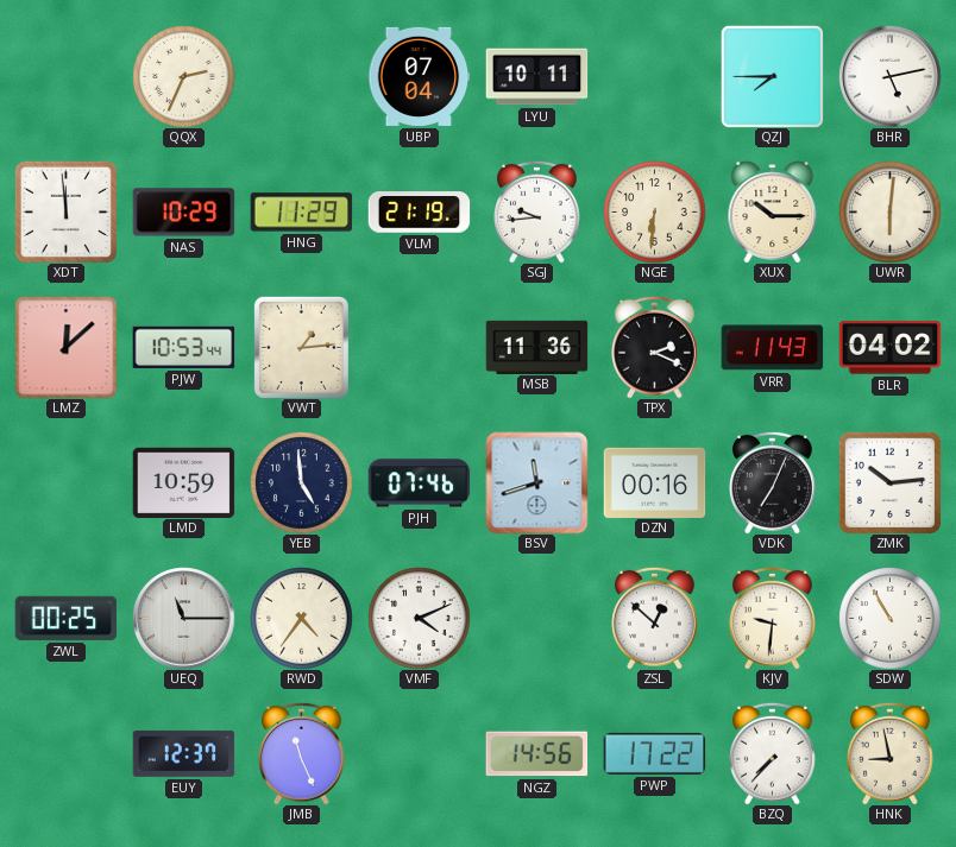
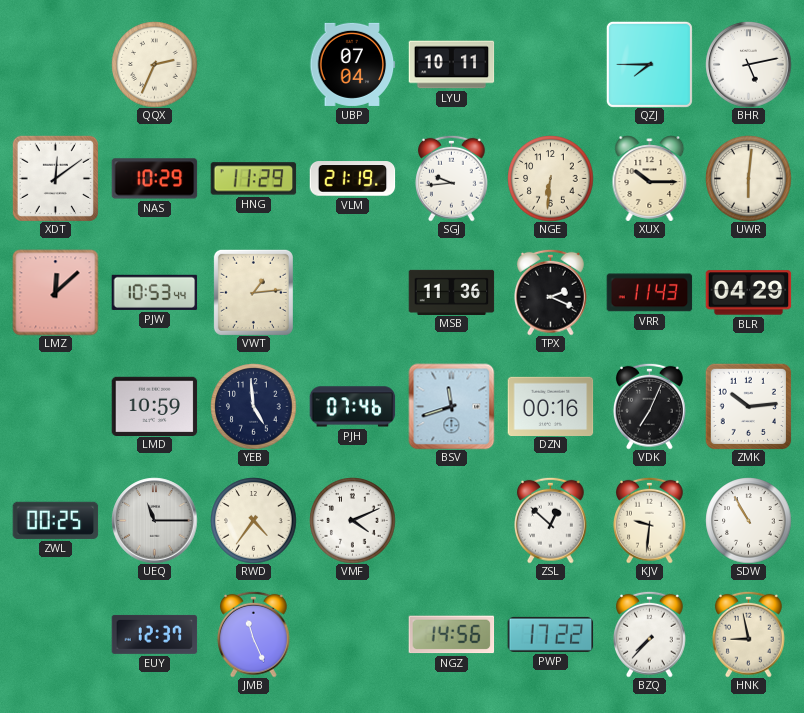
XDT: 11:59 -> 12:09 (55, 178)
BLR: 04:02 -> 04:29 (748, 293)
